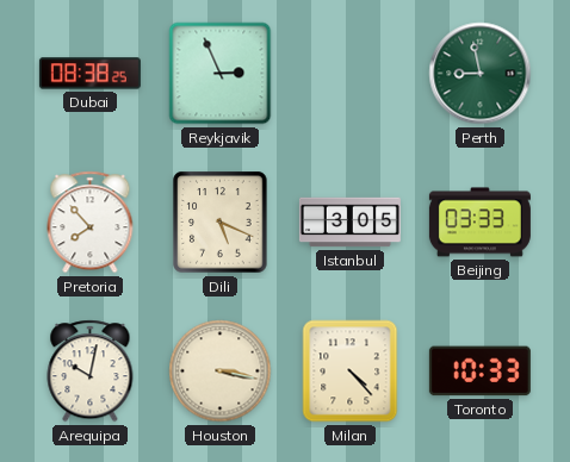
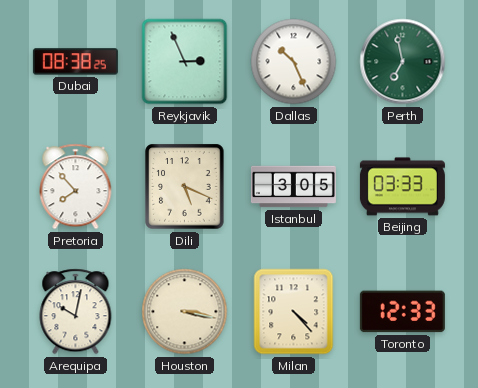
Dallas: none -> 10:26 (294, 62)
Perth: 8:58 -> 6:58 (403, 62)
Toronto: 10:33 -> 12:33 (402, 312)
